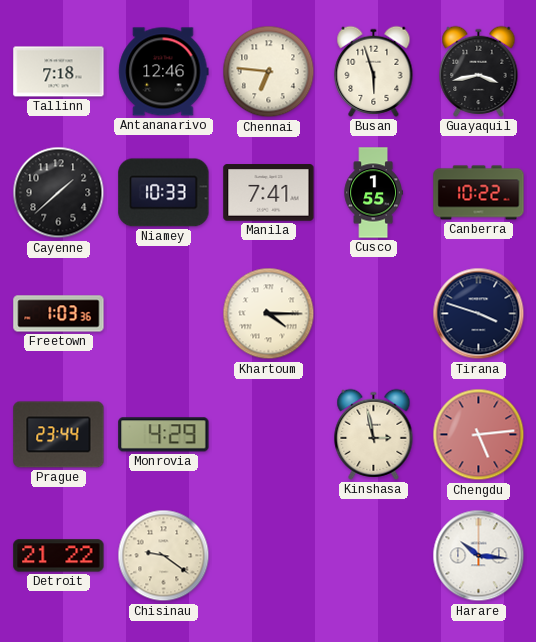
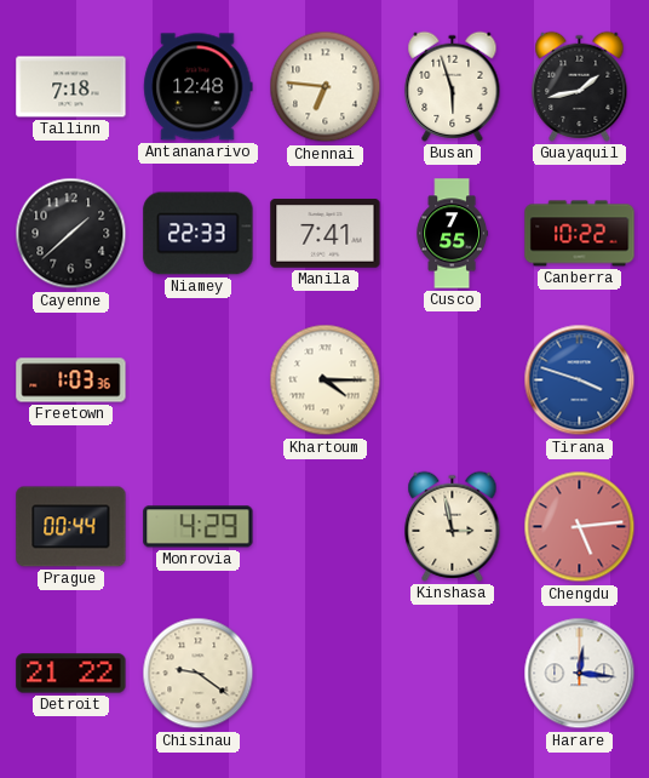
Antananarivo: 12:46 -> 12:48 (199, 87)
Guayaquil: 3:43 -> 1:43 (580, 86)
Niamey: 10:33 -> 22:33 (199, 234)
Cusco: 1:55 -> 7:55 (452, 234)
Tirana dial: navy -> blue (580, 381)
Prague: 23:44 -> 00:44 (71, 527)
Harare: 10:16 -> 12:16 (580, 674)
